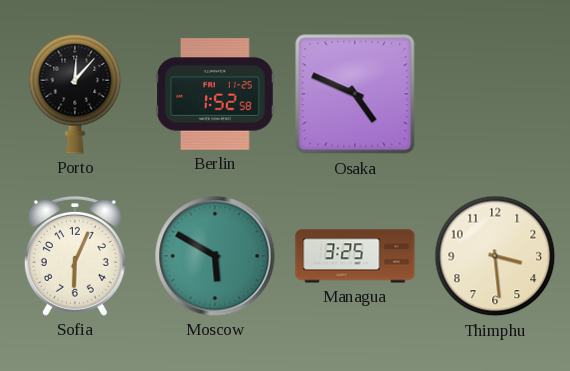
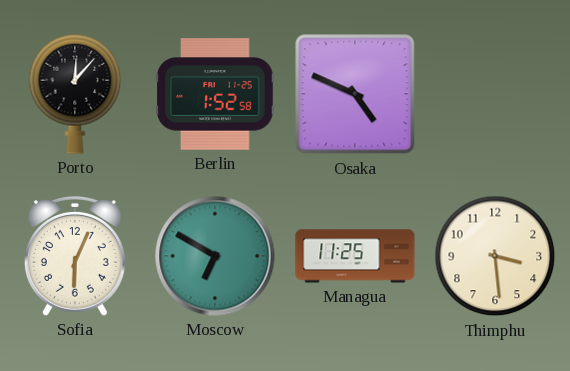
Moscow: 5:50 -> 6:50 (215, 256)
Managua: 3:25 -> 11:25 (355, 256)
